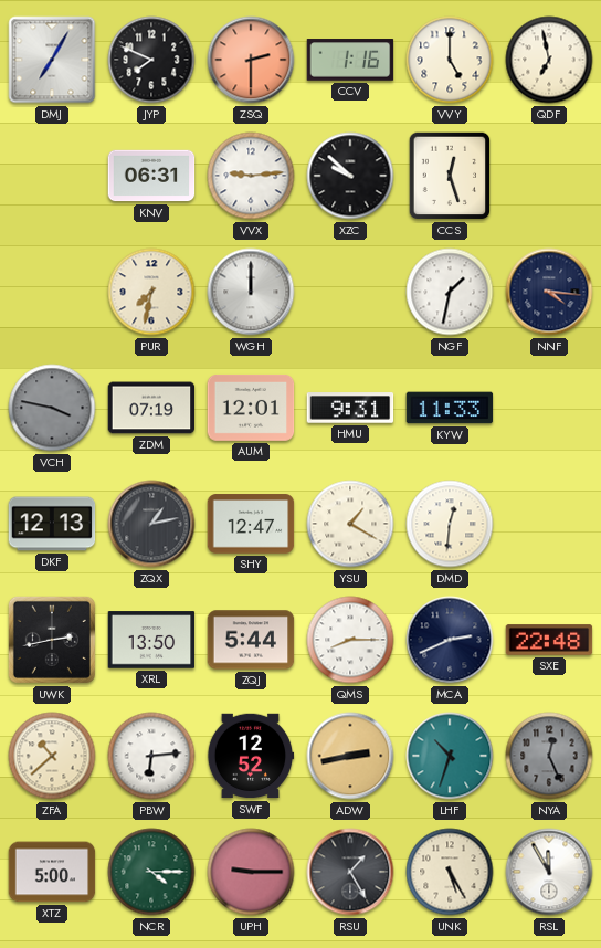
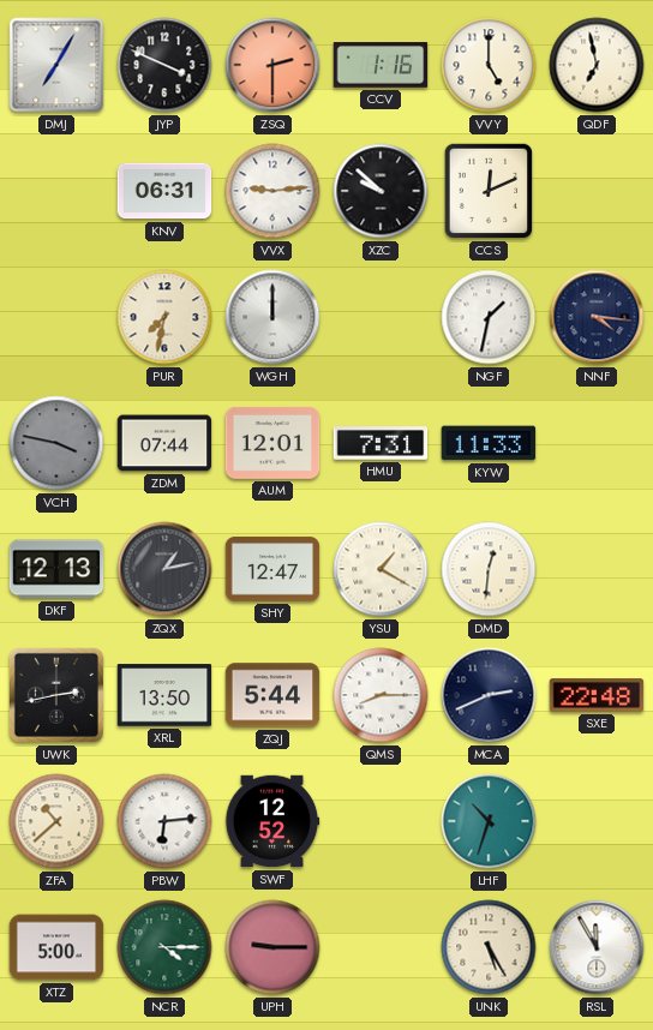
JYP: 7:49 -> 3:49 (164, 65)
CCS: 12:27 -> 12:11 (489, 191)
ZDM: 07:19 -> 07:44 (164, 443)
HMU: 9:31 -> 7:31 (381, 443)
ADW: 2:43 -> none (350, 756)
NYA: 12:26 -> none (549, 756)
RSU: 1:25 -> none (350, 872)
